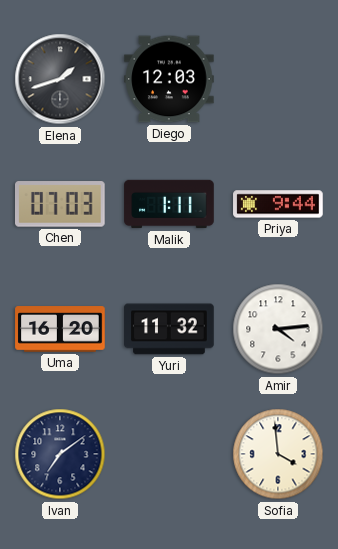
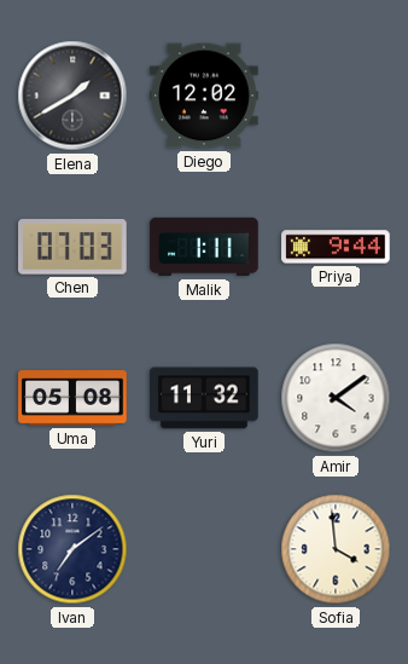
Elena: 1:42 -> 1:40 (72, 96)
Diego: 12:03 -> 12:02 (204, 96)
Uma: 16:20 -> 05:08 (72, 398)
Amir: 4:14 -> 4:09 (336, 398)
